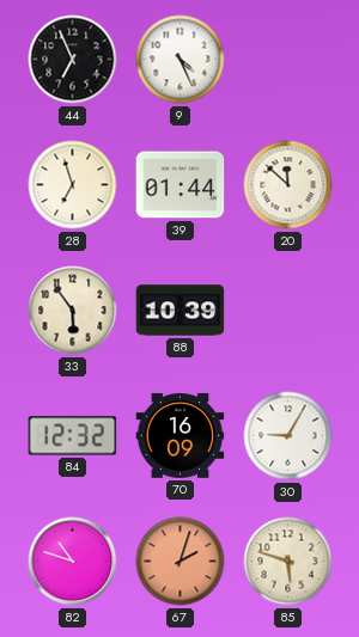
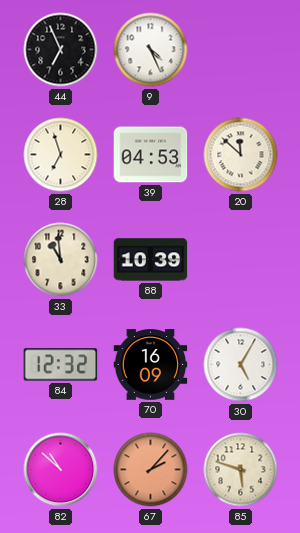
39: 01:44 -> 04:53 (151, 155)
33: 5:54 -> 10:59 (61, 260)
30: 9:05 -> 5:05 (241, 365)
82: 10:48 -> 10:52 (61, 470)
67: 2:03 -> 2:07 (151, 470)
